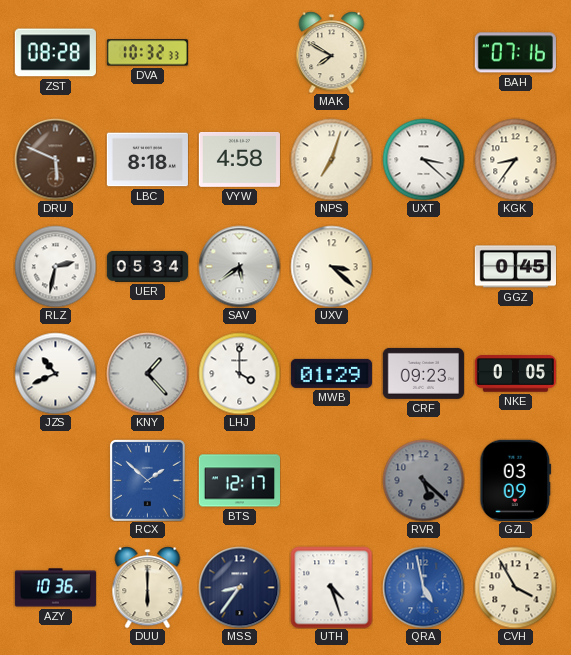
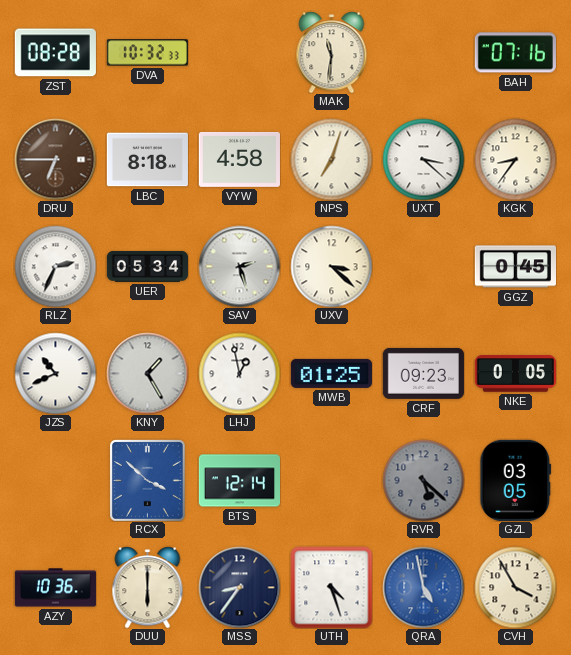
MAK: 7:50 -> 11:31 (332, 52)
DRU: 5:49 -> 6:45 (55, 159)
RLZ: 2:32 -> 2:34 (55, 266)
SAV: 5:39 -> 2:27 (239, 266)
KNY: 1:23 -> 1:25 (147, 373)
LHJ: 4:00 -> 12:58 (239, 373)
MWB: 01:29 -> 01:25 (331, 373)
RCX: 1:52 -> 3:52 (147, 480)
BTS: 12:17 -> 12:14 (239, 481)
GZL: 03:09 -> 03:05 (516, 480)
